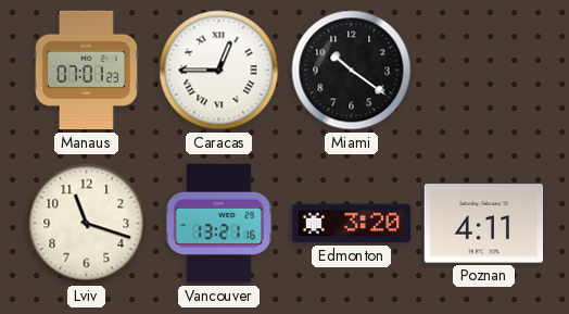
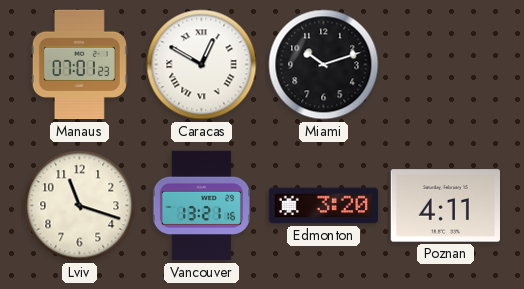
Caracas: 12:45 -> 12:50 (202, 65)
Miami: 10:21 -> 10:12 (324, 65)
